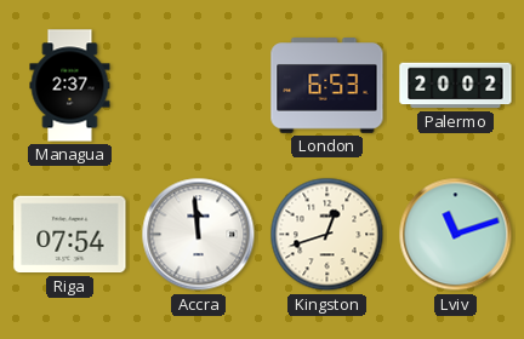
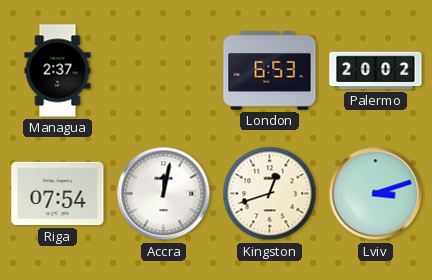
Accra: 11:59 -> 12:02 (164, 194)
Lviv: 11:12 -> 3:12 (376, 194)
